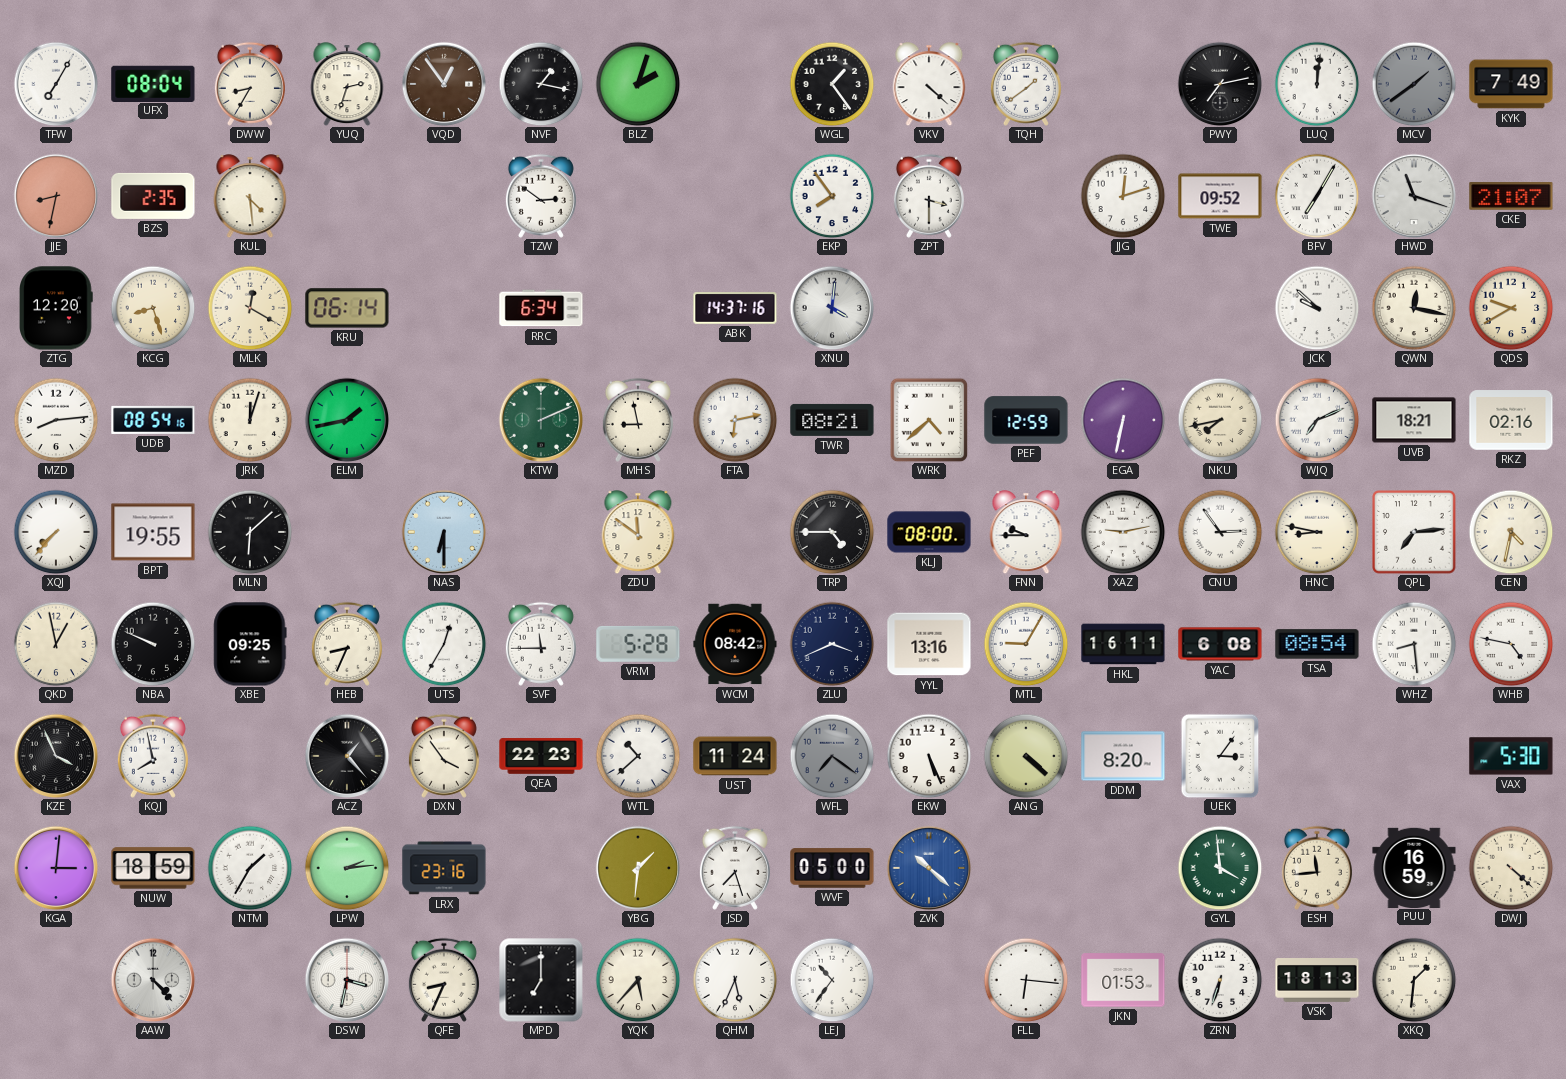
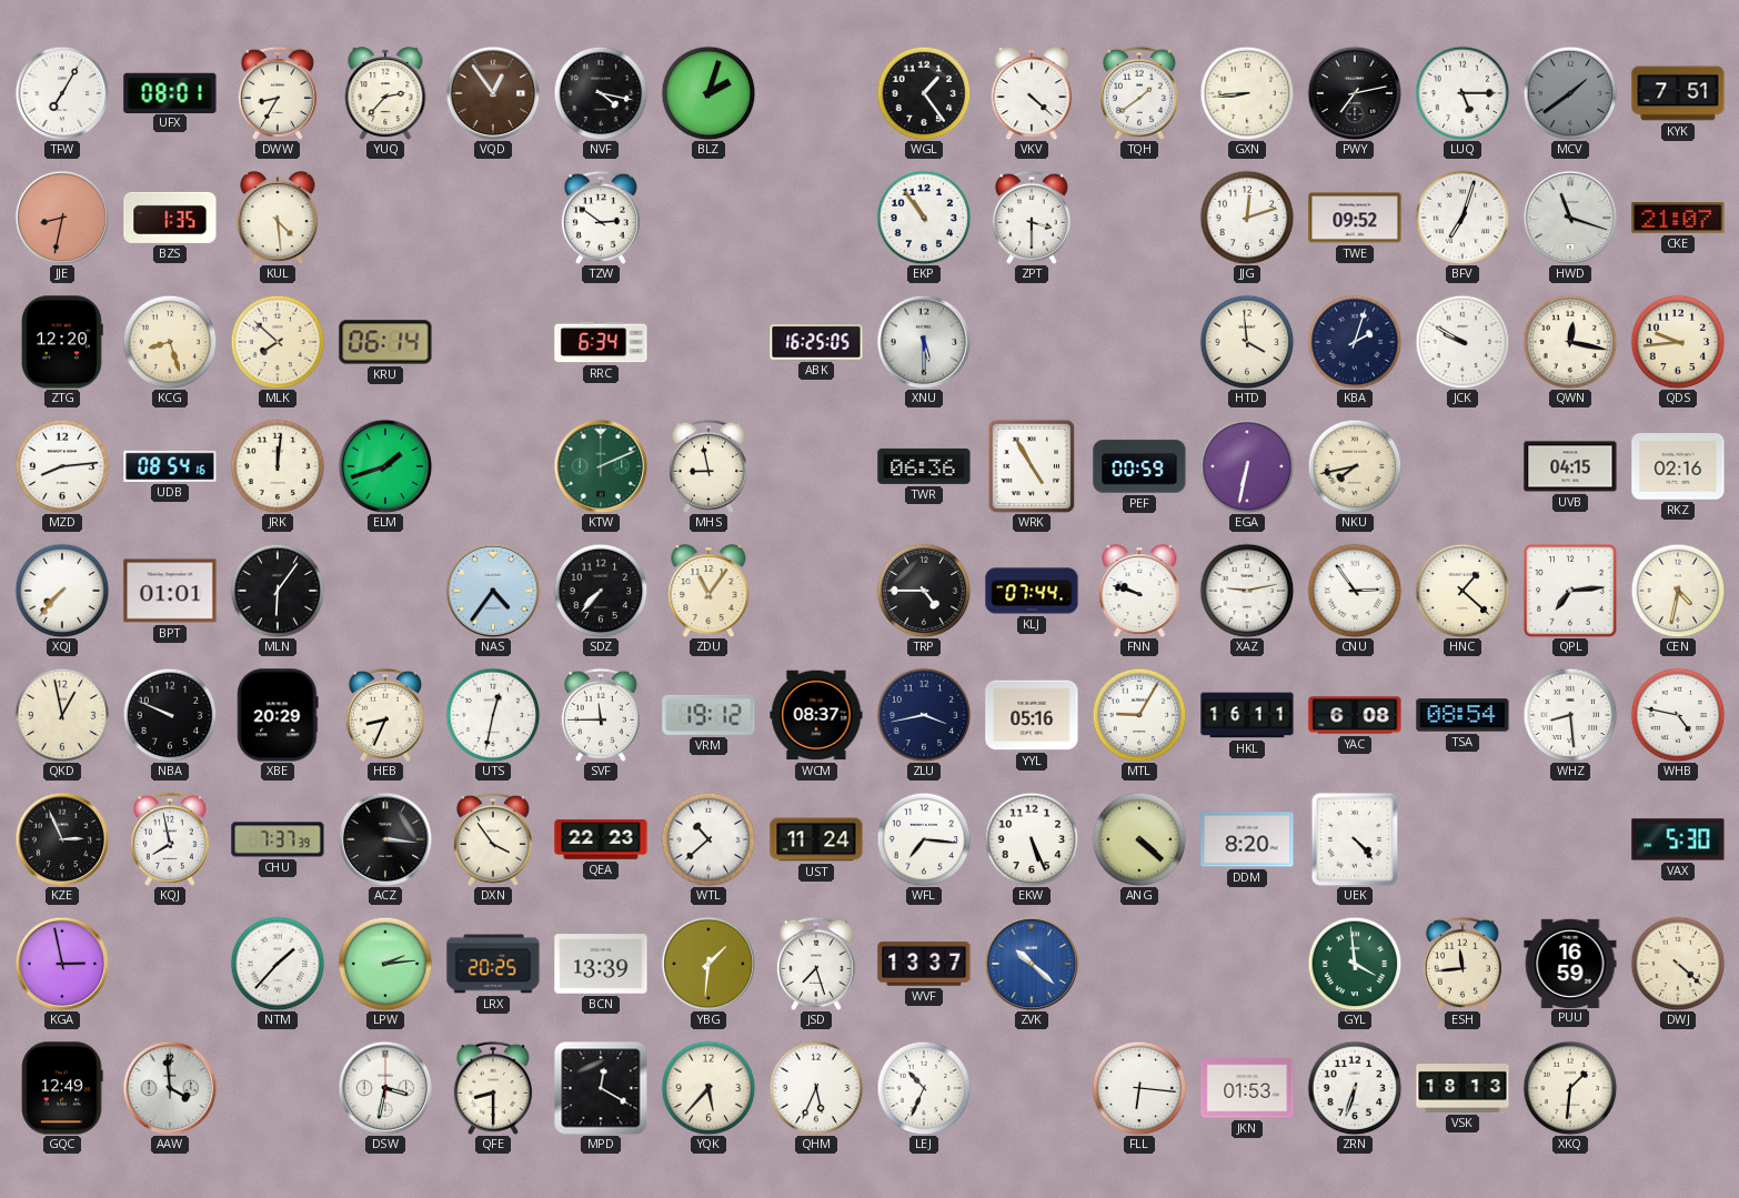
UFX: 08:04 -> 08:01 (170, 92)
YUQ: 2:33 -> 2:37 (385, 93)
NVF: 1:17 -> 4:17 (601, 93)
GXN: none -> 8:44 (1247, 93)
LUQ: 12:01 -> 5:15 (1462, 93)
KYK: 7:49 -> 7:51 (1678, 93)
BZS: 2:35 -> 1:35 (170, 218)
EKP: 7:54 -> 10:54 (924, 218)
BFV: 7:05 -> 7:03 (1462, 218)
MLK: 12:20 -> 7:52 (278, 342)
ABK: 14:37 -> 16:25 (816, 342)
XNU: 4:01 -> 5:30 (924, 342)
HTD: none -> 3:59 (1247, 342)
KBA: none -> 2:03 (1355, 342)
JCK: 9:52 -> 9:50 (1462, 342)
QDS: 9:40 -> 9:44 (1678, 342)
JRK: 12:03 -> 12:01 (278, 466)
ELM: 1:43 -> 1:42 (385, 466)
FTA: 6:13 -> none (735, 420)
TWR: 08:21 -> 06:36 (924, 466)
WRK: 4:38 -> 4:55 (1032, 466)
PEF: 12:59 -> 00:59 (1139, 466)
WJQ: 7:11 -> none (1317, 420)
UVB: 18:21 -> 04:15 (1570, 466)
BPT: 19:55 -> 01:01 (170, 591)
MLN: 6:08 -> 6:06 (278, 591)
NAS: 6:30 -> 4:36 (493, 591)
SDZ: none -> 7:37 (601, 591)
ZDU: 11:51 -> 11:06 (708, 591)
KLJ: 08:00 -> 07:44 (1032, 591)
FNN: 9:45 -> 9:48 (1139, 591)
HNC: 8:47 -> 1:22 (1462, 591)
XBE: 09:25 -> 20:29 (278, 715)
UTS: 12:35 -> 12:32 (493, 715)
VRM: 5:28 -> 19:12 (708, 715)
WCM: 08:42 -> 08:37 (816, 715)
ZLU: 3:41 -> 3:43 (924, 715)
YYL: 13:16 -> 05:16 (1032, 715)
KZE: 3:56 -> 2:56 (62, 839)
CHU: none -> 7:37 (278, 839)
ACZ: 1:23 -> 3:16 (385, 839)
WFL: 7:21 -> 7:16 (924, 839)
WFL dial: grey -> white (924, 839)
UEK: 3:06 -> 4:23 (1355, 839)
KGA: 3:01 -> 2:58 (62, 964)
NUW: 18:59 -> none (153, 868)
NTM: 1:35 -> 1:37 (278, 964)
LRX: 23:16 -> 20:25 (493, 964)
BCN: none -> 13:39 (601, 964)
WVF: 05:00 -> 13:37 (924, 964)
GQC: none -> 12:49 (62, 1088)
AAW: 4:23 -> 3:59 (170, 1088)
QFE: 8:34 -> 8:30 (493, 1088)
MPD: 7:00 -> 12:20 (601, 1088)
LEJ: 10:36 -> 10:34 (924, 1088)
